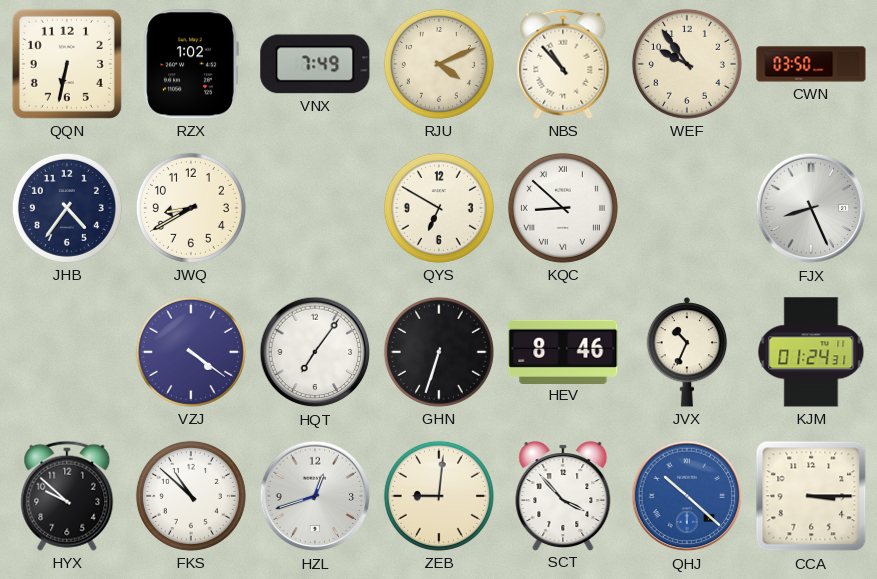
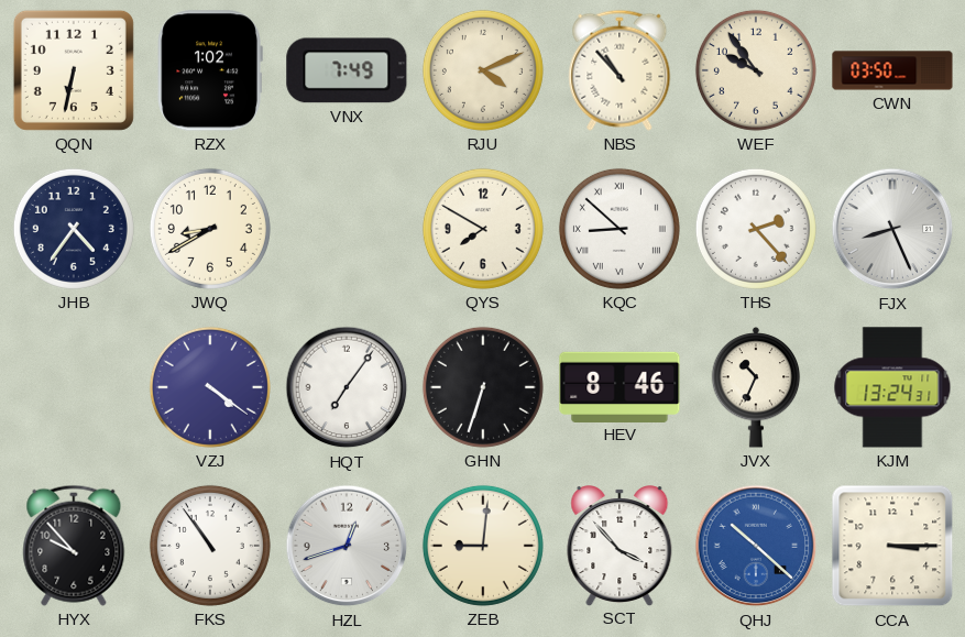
QYS: 6:50 -> 7:50 (483, 229)
THS: none -> 2:23 (756, 229)
KJM: 01:24 -> 13:24 (892, 387)
HYX: 9:52 -> 9:53 (74, 546)
FKS: 10:52 -> 10:54 (210, 546)
